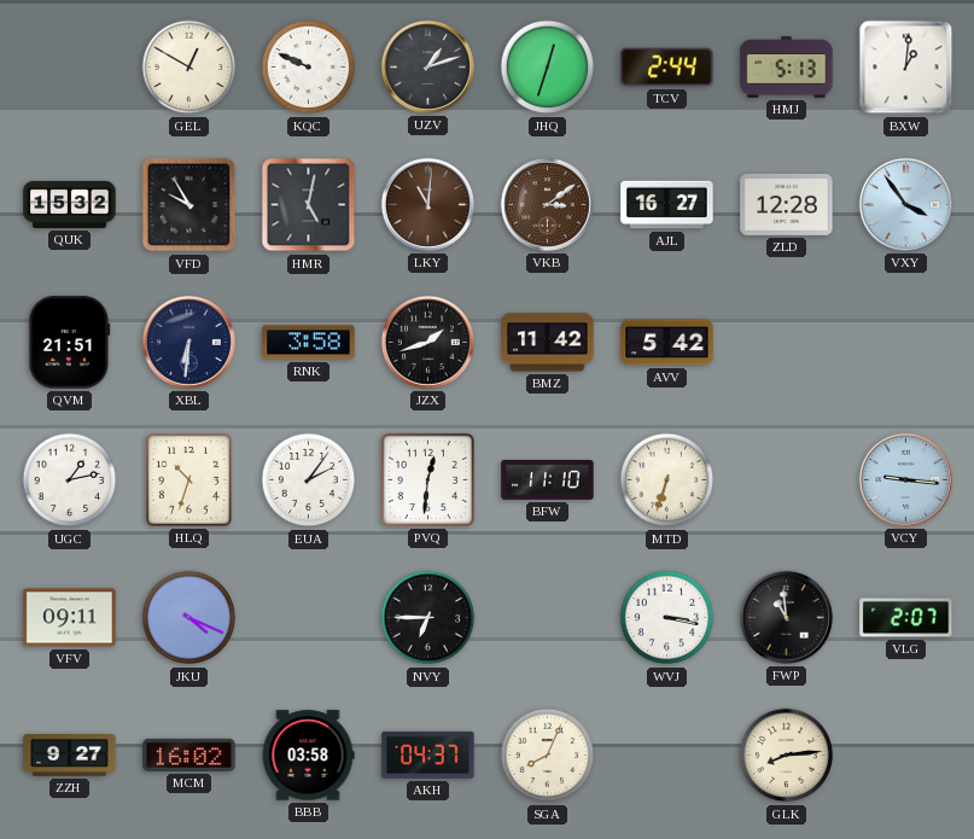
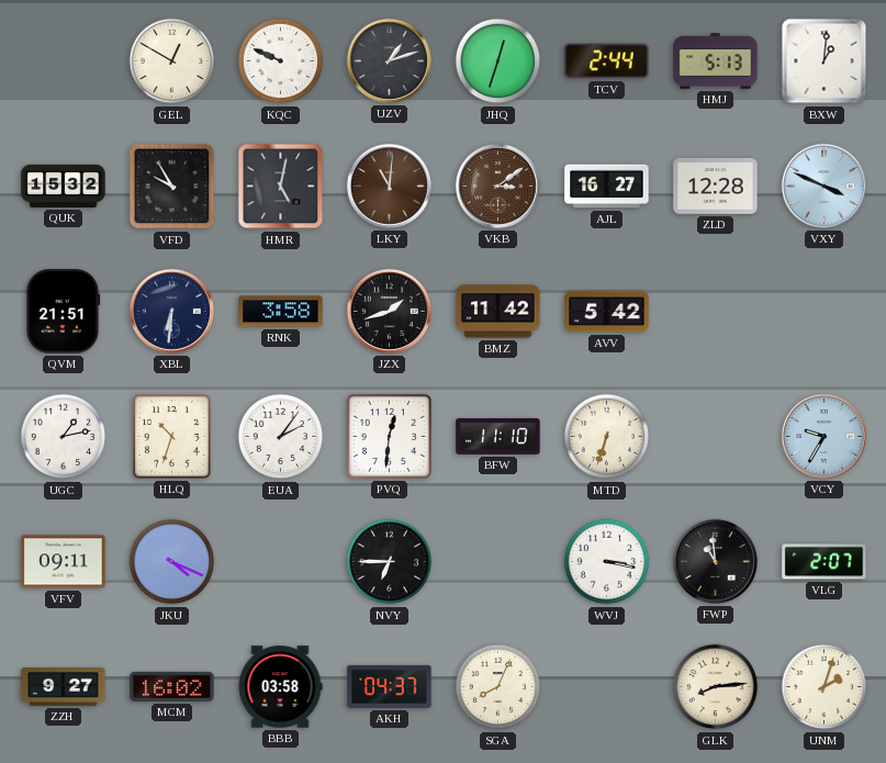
VXY: 3:54 -> 3:49 (823, 186)
VCY: 9:16 -> 9:35 (823, 436)
UNM: none -> 2:03 (825, 687)
